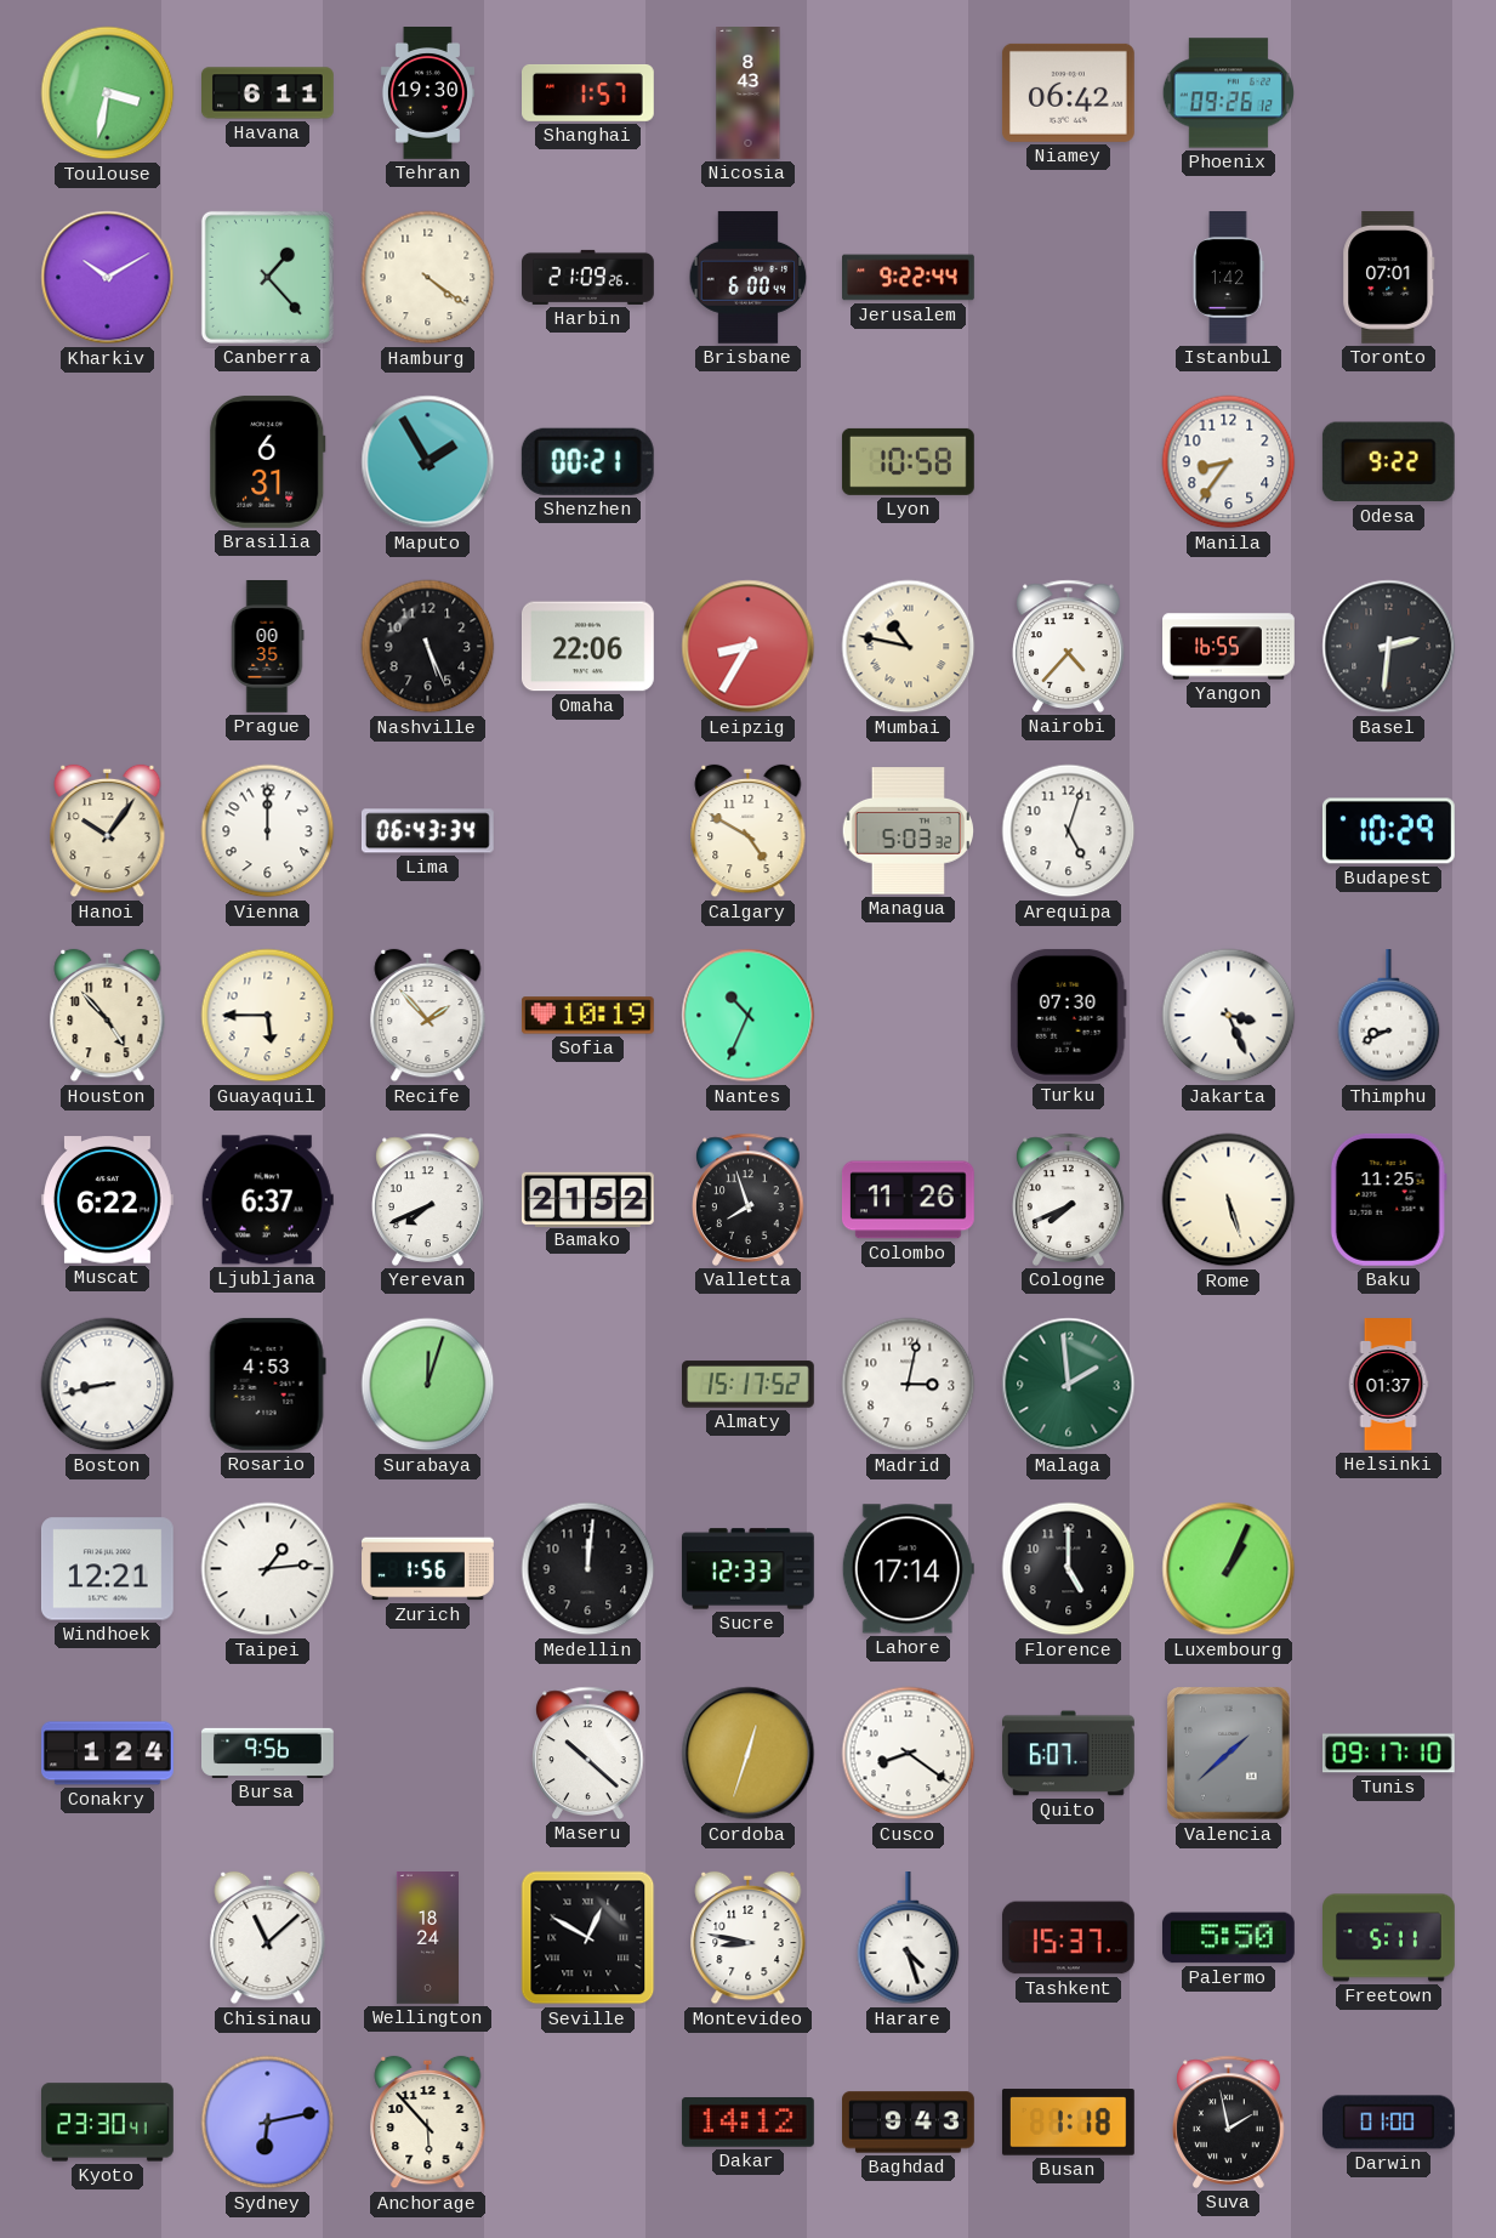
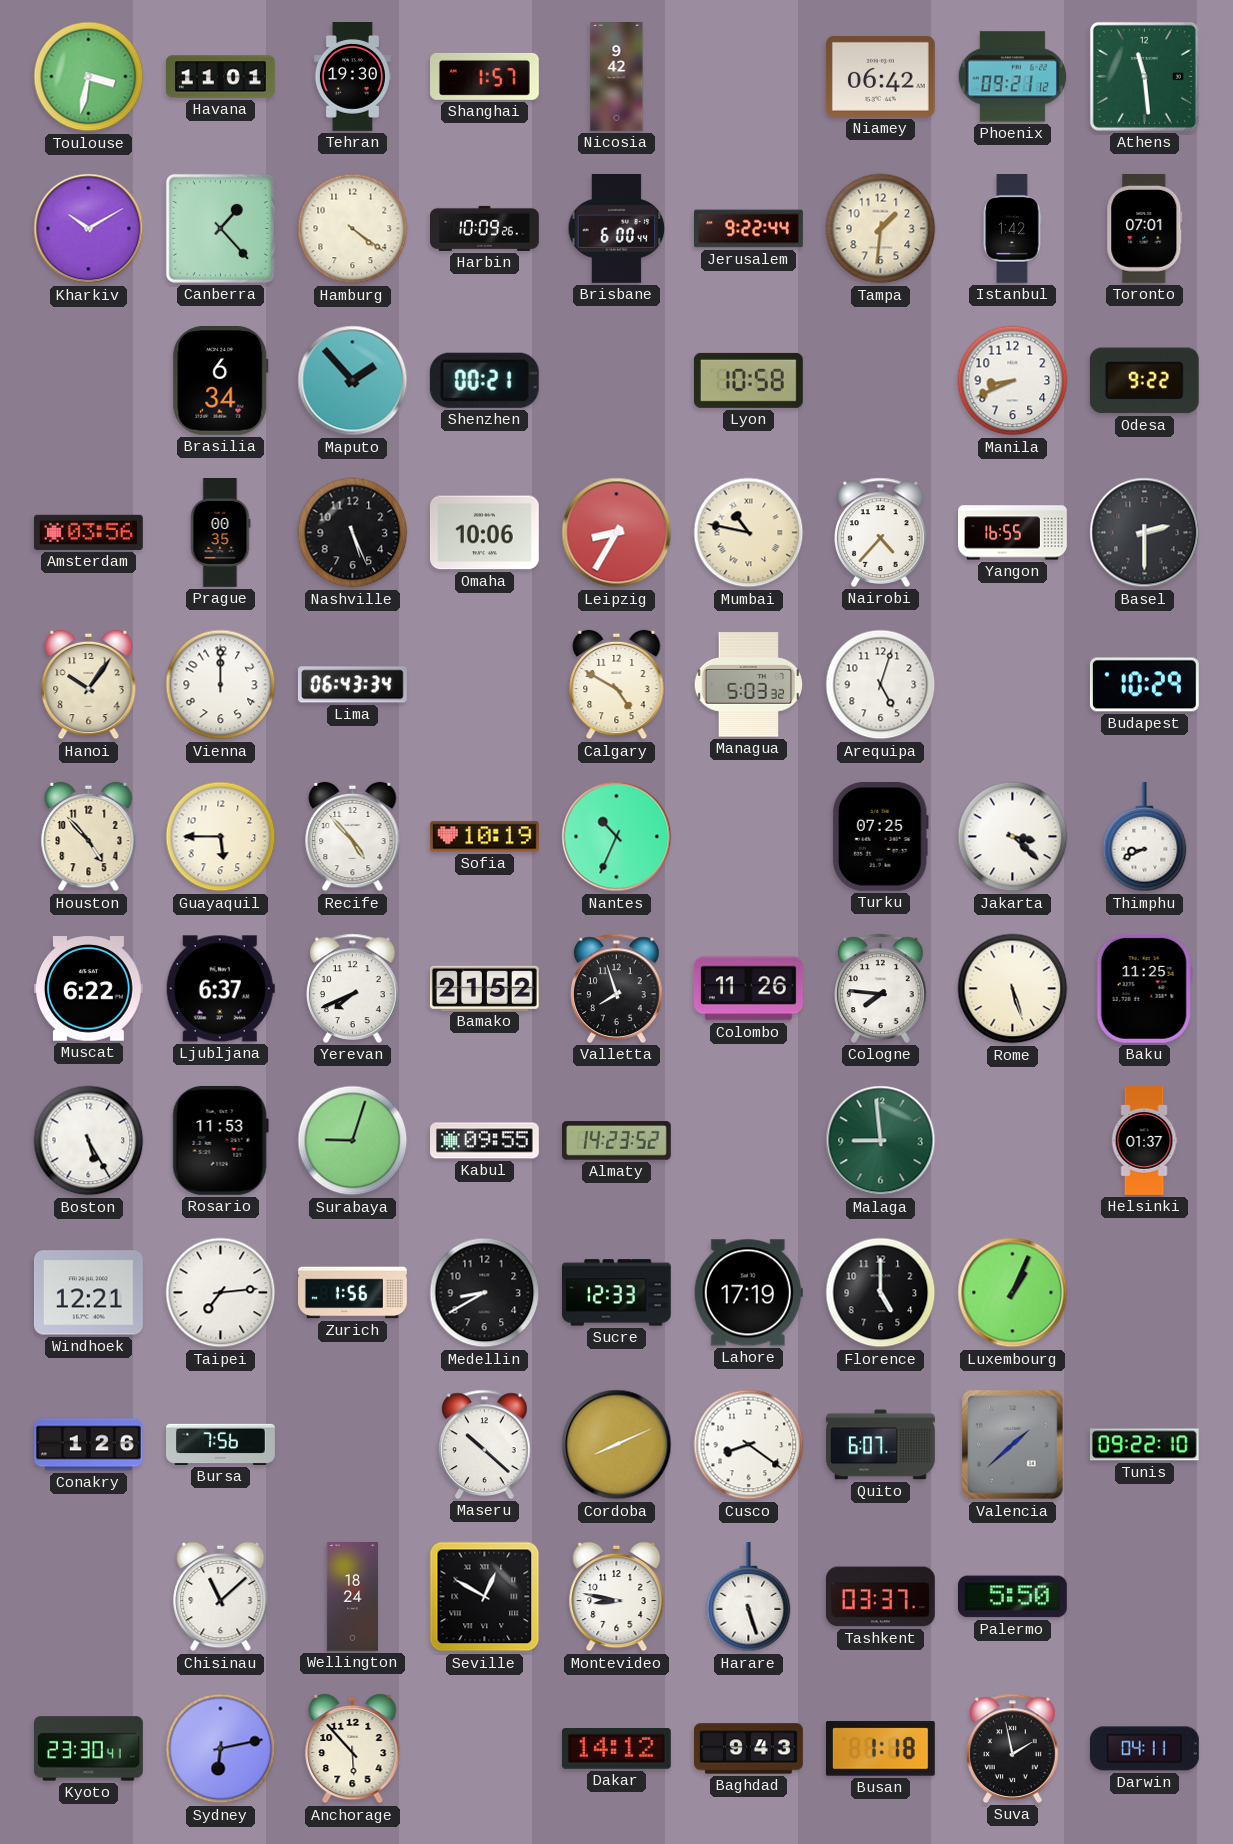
Havana: 6:11 -> 11:01 (221, 77)
Nicosia: 8:43 -> 9:42 (617, 77)
Phoenix: 09:26 -> 09:21 (1012, 77)
Athens: none -> 11:29 (1144, 76)
Harbin: 21:09 -> 10:09 (485, 228)
Tampa: none -> 1:31 (881, 229)
Brasilia: 6:31 -> 6:34 (221, 380)
Maputo: 1:55 -> 1:53 (353, 381)
Manila: 8:36 -> 8:41 (1013, 381)
Amsterdam: none -> 03:56 (88, 532)
Omaha: 22:06 -> 10:06 (484, 533)
Basel: 2:31 -> 2:30 (1145, 533)
Recife: 1:53 -> 4:53 (353, 837)
Turku: 07:30 -> 07:25 (880, 836)
Jakarta: 3:26 -> 3:22 (1013, 837)
Cologne: 7:41 -> 7:46 (881, 988)
Boston: 8:43 -> 5:25 (89, 1141)
Rosario: 4:53 -> 11:53 (220, 1140)
Surabaya: 12:03 -> 9:03 (353, 1141)
Kabul: none -> 09:55 (485, 1141)
Almaty: 15:17 -> 14:23 (617, 1141)
Madrid: 3:02 -> none (909, 1385)
Malaga: 1:59 -> 8:59 (881, 1141)
Taipei: 1:14 -> 7:14 (221, 1293)
Medellin: 12:01 -> 8:40 (485, 1293)
Lahore: 17:14 -> 17:19 (748, 1293)
Conakry: 1:24 -> 1:26 (89, 1445)
Bursa: 9:56 -> 7:56 (221, 1444)
Cordoba: 12:33 -> 8:11 (617, 1445)
Tunis: 09:17 -> 09:22 (1144, 1445)
Harare: 4:27 -> 5:27 (749, 1598)
Tashkent: 15:37 -> 03:37 (880, 1597)
Freetown: 5:11 -> none (1389, 1938)
Darwin: 01:00 -> 04:11 (1144, 1749)
